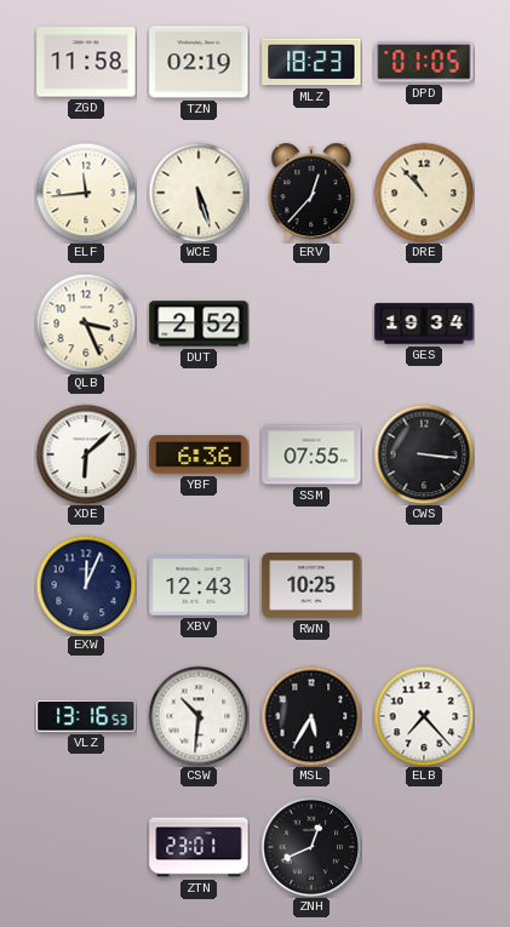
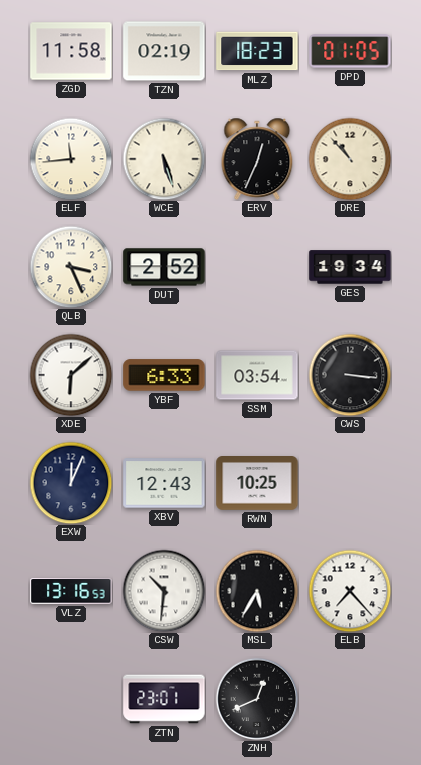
ERV: 12:37 -> 12:34 (257, 159)
YBF: 6:36 -> 6:33 (164, 375)
SSM: 07:55 -> 03:54 (257, 375)
